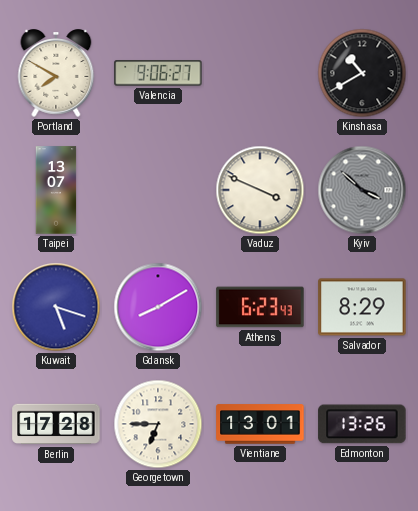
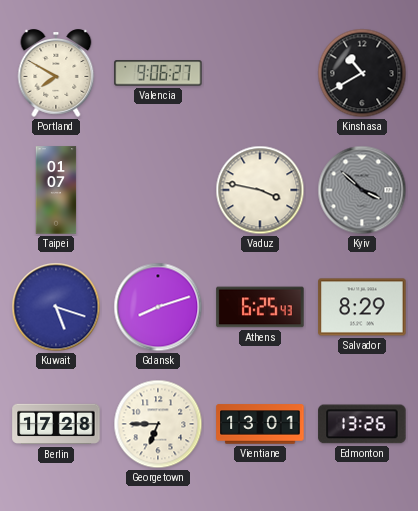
Taipei: 13:07 -> 01:07 (56, 190)
Vaduz: 3:49 -> 3:47 (260, 190)
Gdansk: 8:10 -> 8:12 (158, 307)
Athens: 6:23 -> 6:25 (260, 307)
